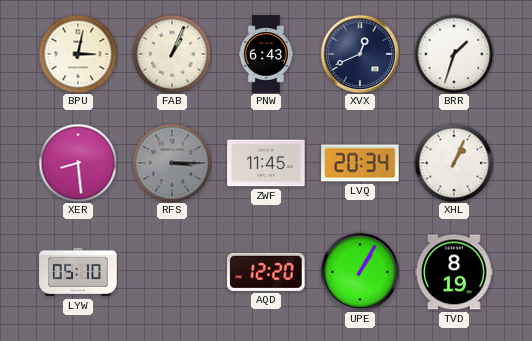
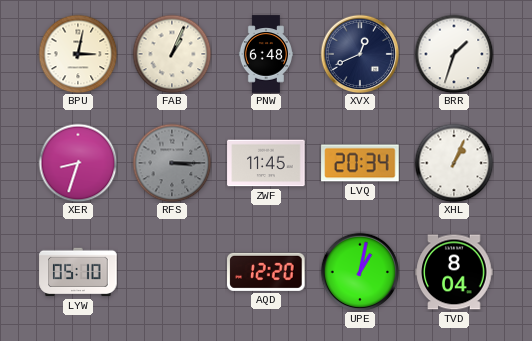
PNW: 6:43 -> 6:48 (265, 54)
XER: 8:29 -> 8:33 (78, 163)
UPE: 1:05 -> 1:02 (360, 272)
TVD: 8:19 -> 8:04 (454, 272)
